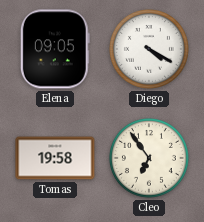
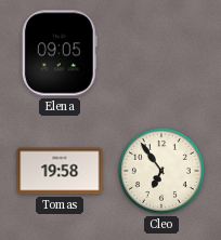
Diego: 4:20 -> none (149, 49)
